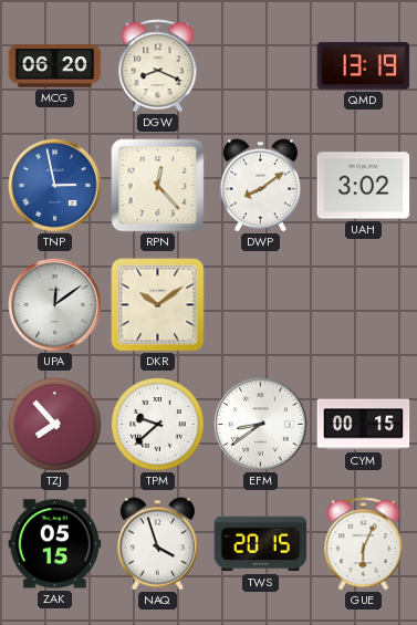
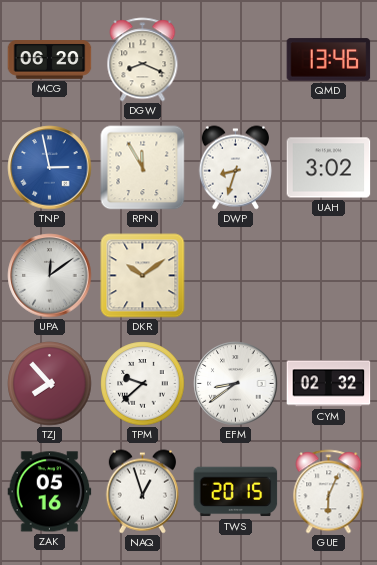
QMD: 13:19 -> 13:46 (329, 60)
RPN: 12:23 -> 11:55 (143, 168)
DWP: 8:09 -> 8:33 (235, 168)
CYM: 00:15 -> 02:32 (329, 384)
ZAK: 05:15 -> 05:16 (50, 492)
NAQ: 3:57 -> 12:57 (142, 492)
